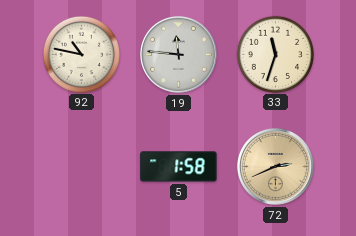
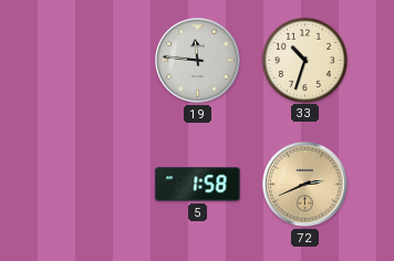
92: 10:47 -> none (81, 54)
33: 11:33 -> 10:33 (304, 60)
